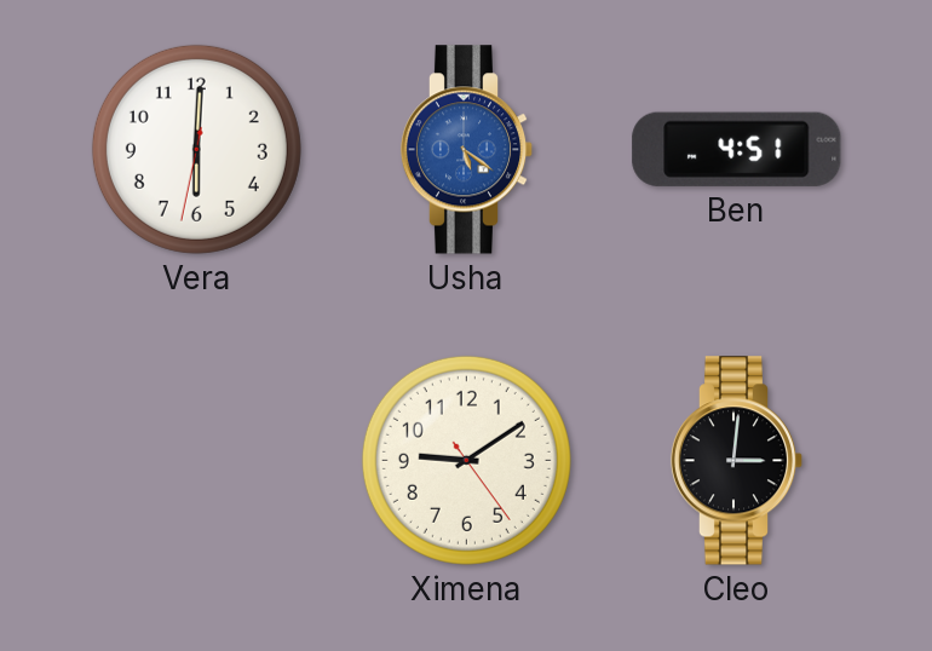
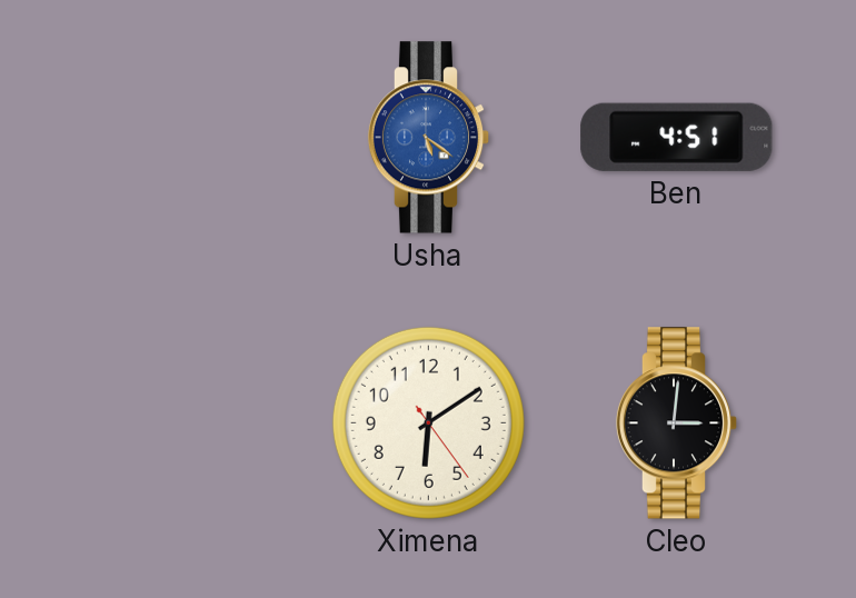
Vera: 6:00 -> none (196, 149)
Ximena: 9:09 -> 6:09 (428, 422)
